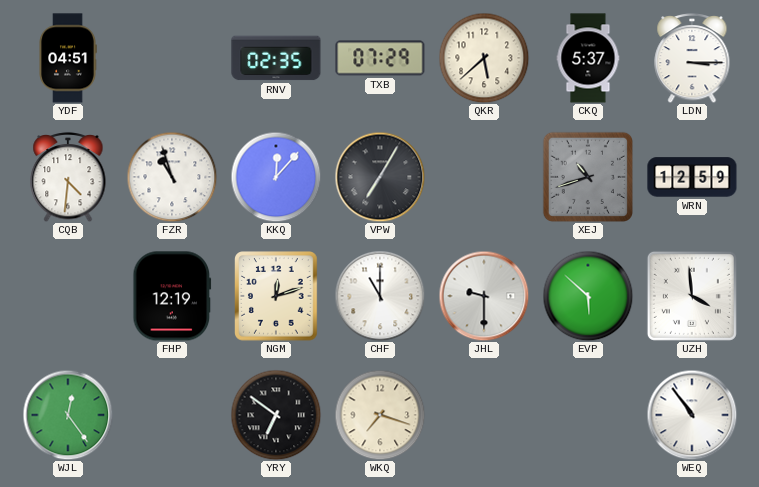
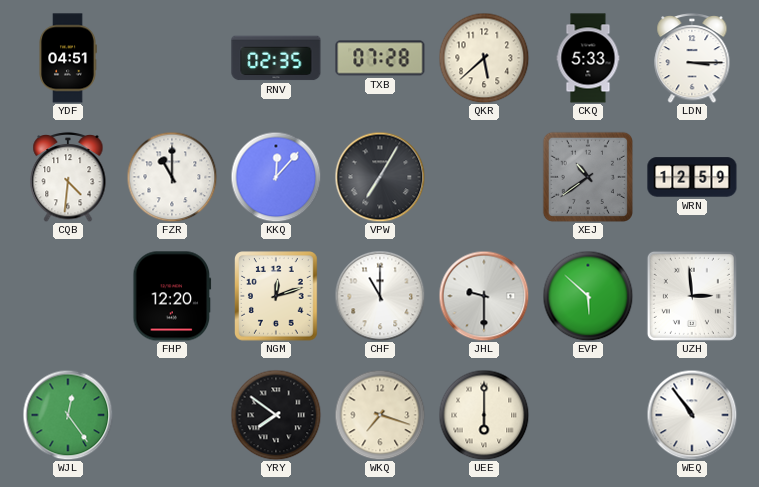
TXB: 07:29 -> 07:28 (380, 58)
CKQ: 5:37 -> 5:33 (588, 58)
FZR: 10:57 -> 11:00 (172, 177)
XEJ: 10:42 -> 10:39 (588, 177)
FHP: 12:19 -> 12:20 (172, 296)
UZH: 3:59 -> 2:59 (692, 296)
YRY: 6:51 -> 7:51 (276, 415)
UEE: none -> 6:00 (484, 415)
